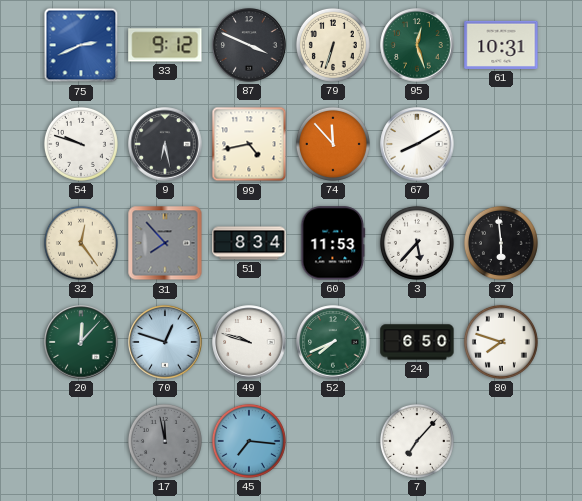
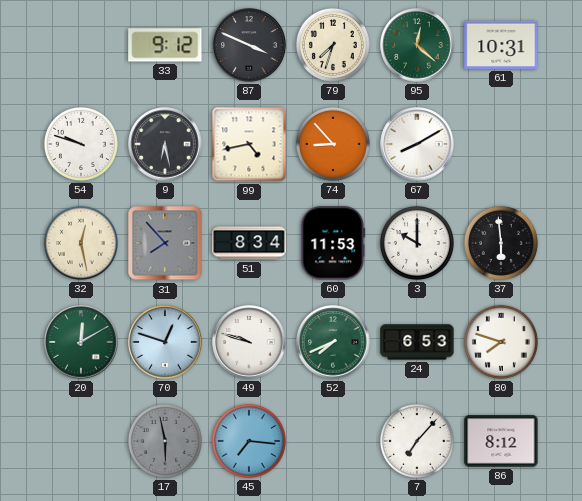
75: 2:41 -> none (81, 45)
79: 6:33 -> 7:33 (333, 45)
95: 12:27 -> 12:22 (417, 45)
74: 11:53 -> 8:53 (333, 144)
32: 12:24 -> 12:28 (81, 243)
3: 5:37 -> 10:00 (417, 243)
20: 12:07 -> 12:10 (81, 342)
24: 6:50 -> 6:53 (417, 342)
17: 11:58 -> 5:58 (165, 441)
86: none -> 8:12 (501, 441)
